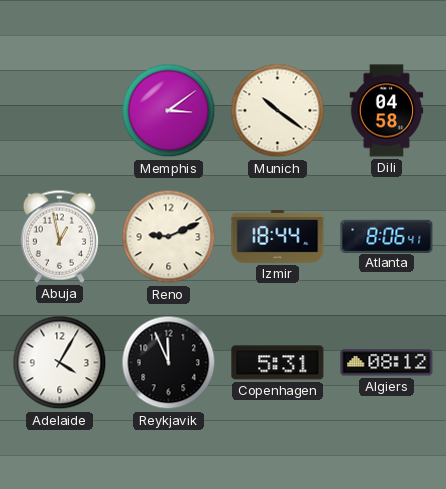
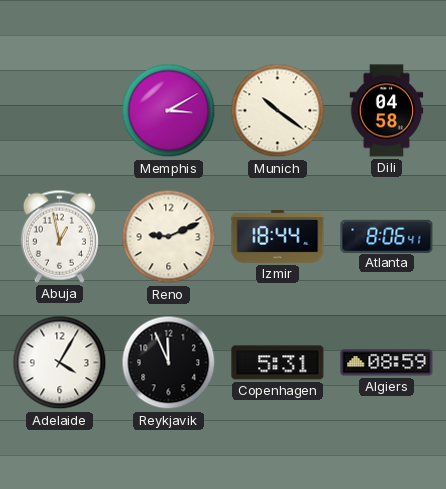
Memphis: 3:09 -> 3:10 (169, 111)
Algiers: 08:12 -> 08:59 (387, 363)
